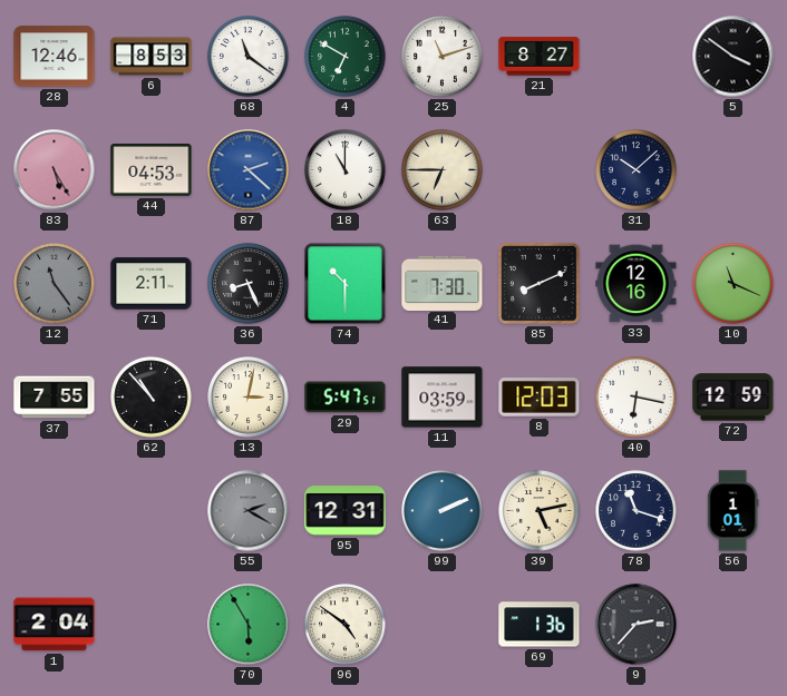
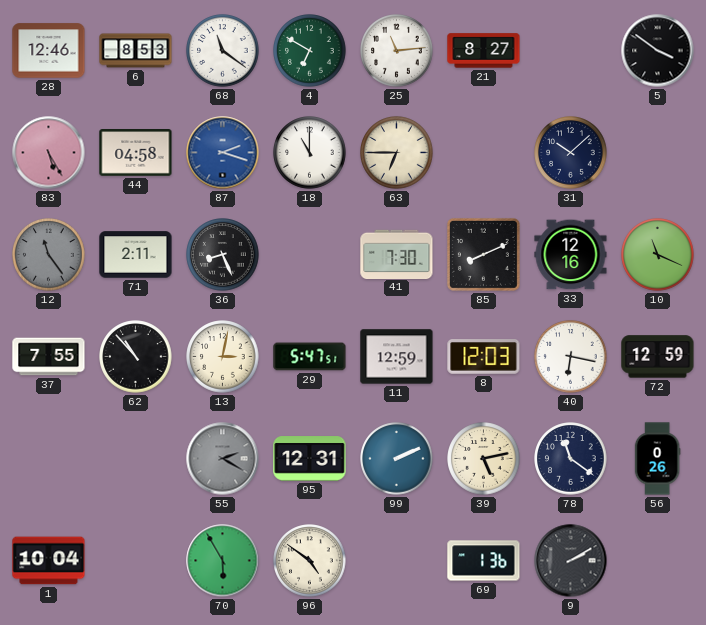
25: 11:12 -> 11:14 (397, 51)
44: 04:53 -> 04:58 (136, 153)
87: 2:22 -> 2:18 (223, 153)
74: 10:30 -> none (346, 284)
11: 03:59 -> 12:59 (397, 357)
78: 11:18 -> 11:21 (571, 459)
56: 1:01 -> 0:26 (657, 459)
1: 2:04 -> 10:04 (49, 561)
9: 2:37 -> 2:10 (571, 561)
